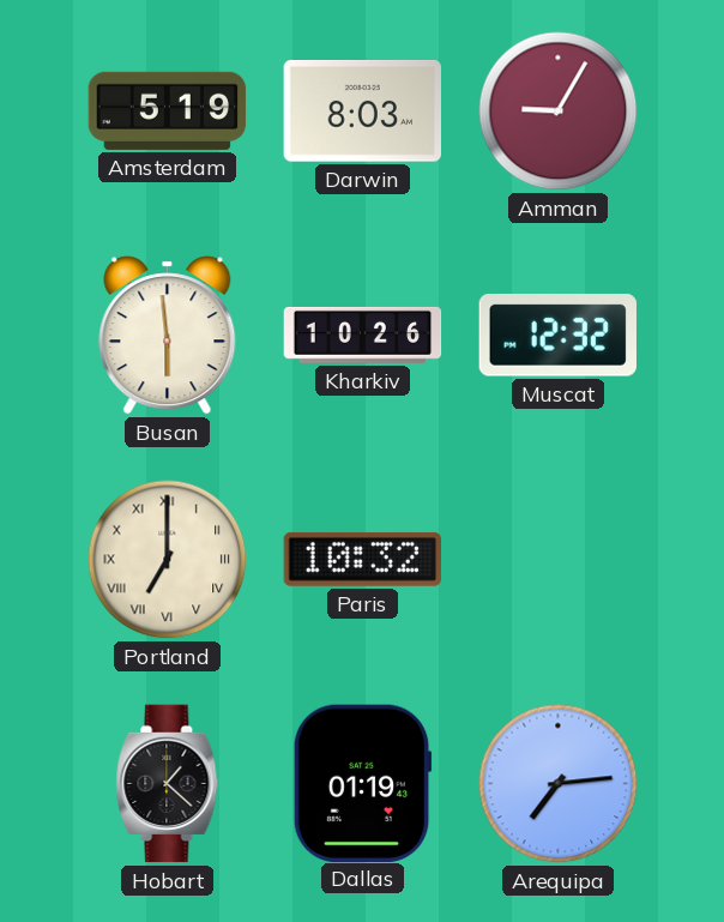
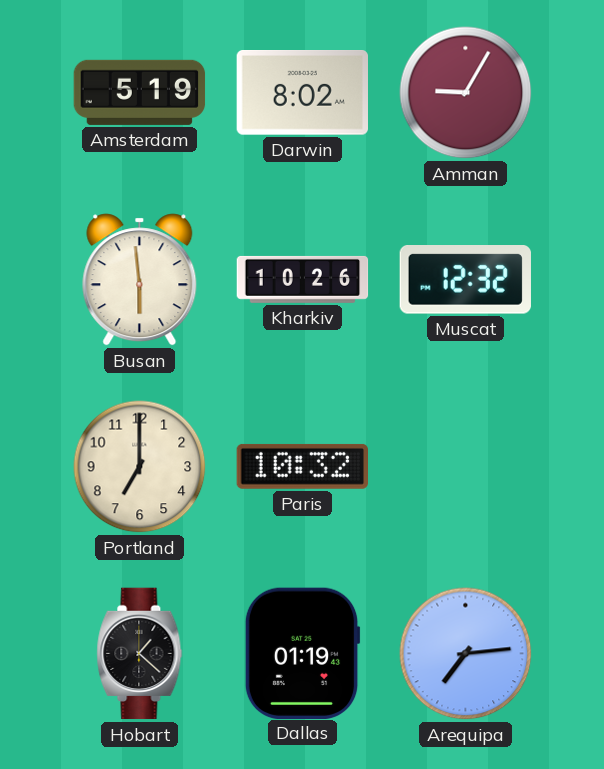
Darwin: 8:03 -> 8:02 (302, 93)
Portland numerals: Roman -> Arabic (140, 467)
